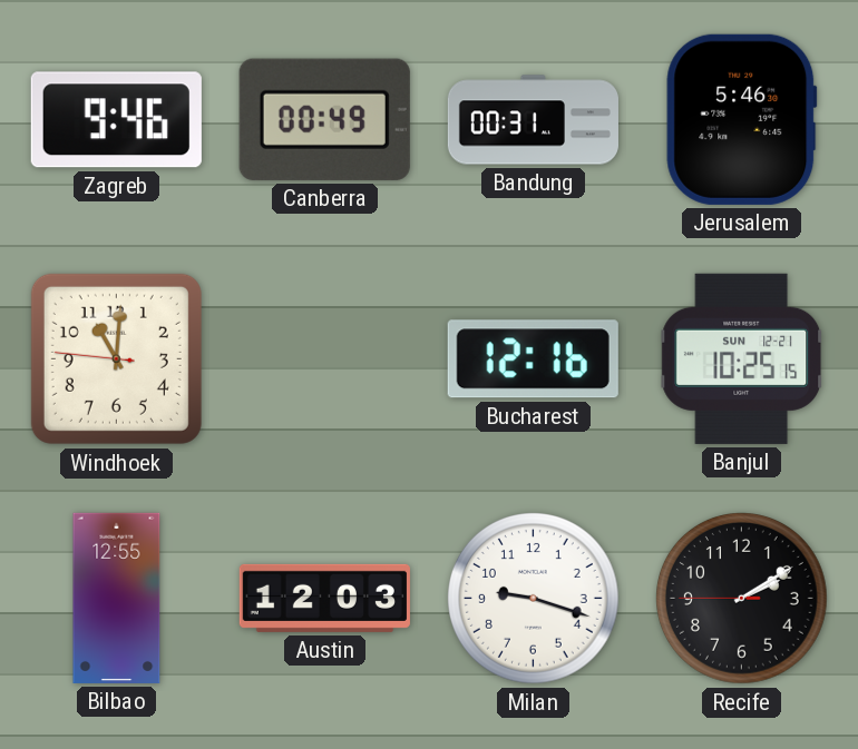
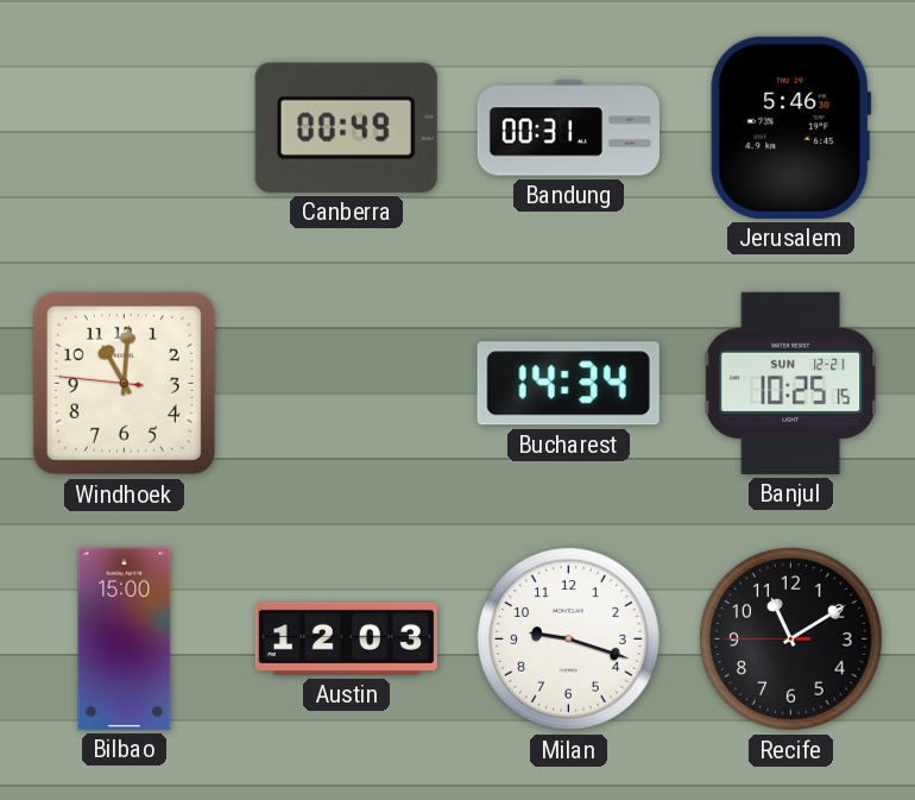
Zagreb: 9:46 -> none (116, 120)
Bucharest: 12:16 -> 14:34 (568, 384)
Bilbao: 12:55 -> 15:00 (125, 638)
Recife: 2:09 -> 11:09 (791, 640)
